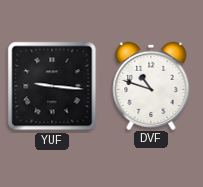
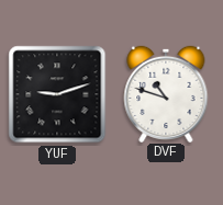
YUF: 9:16 -> 9:12 (57, 94)
